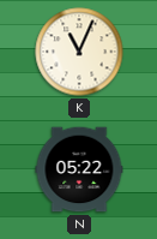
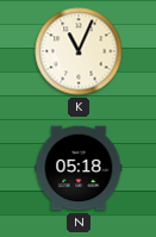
N: 05:22 -> 05:18 (79, 168)
